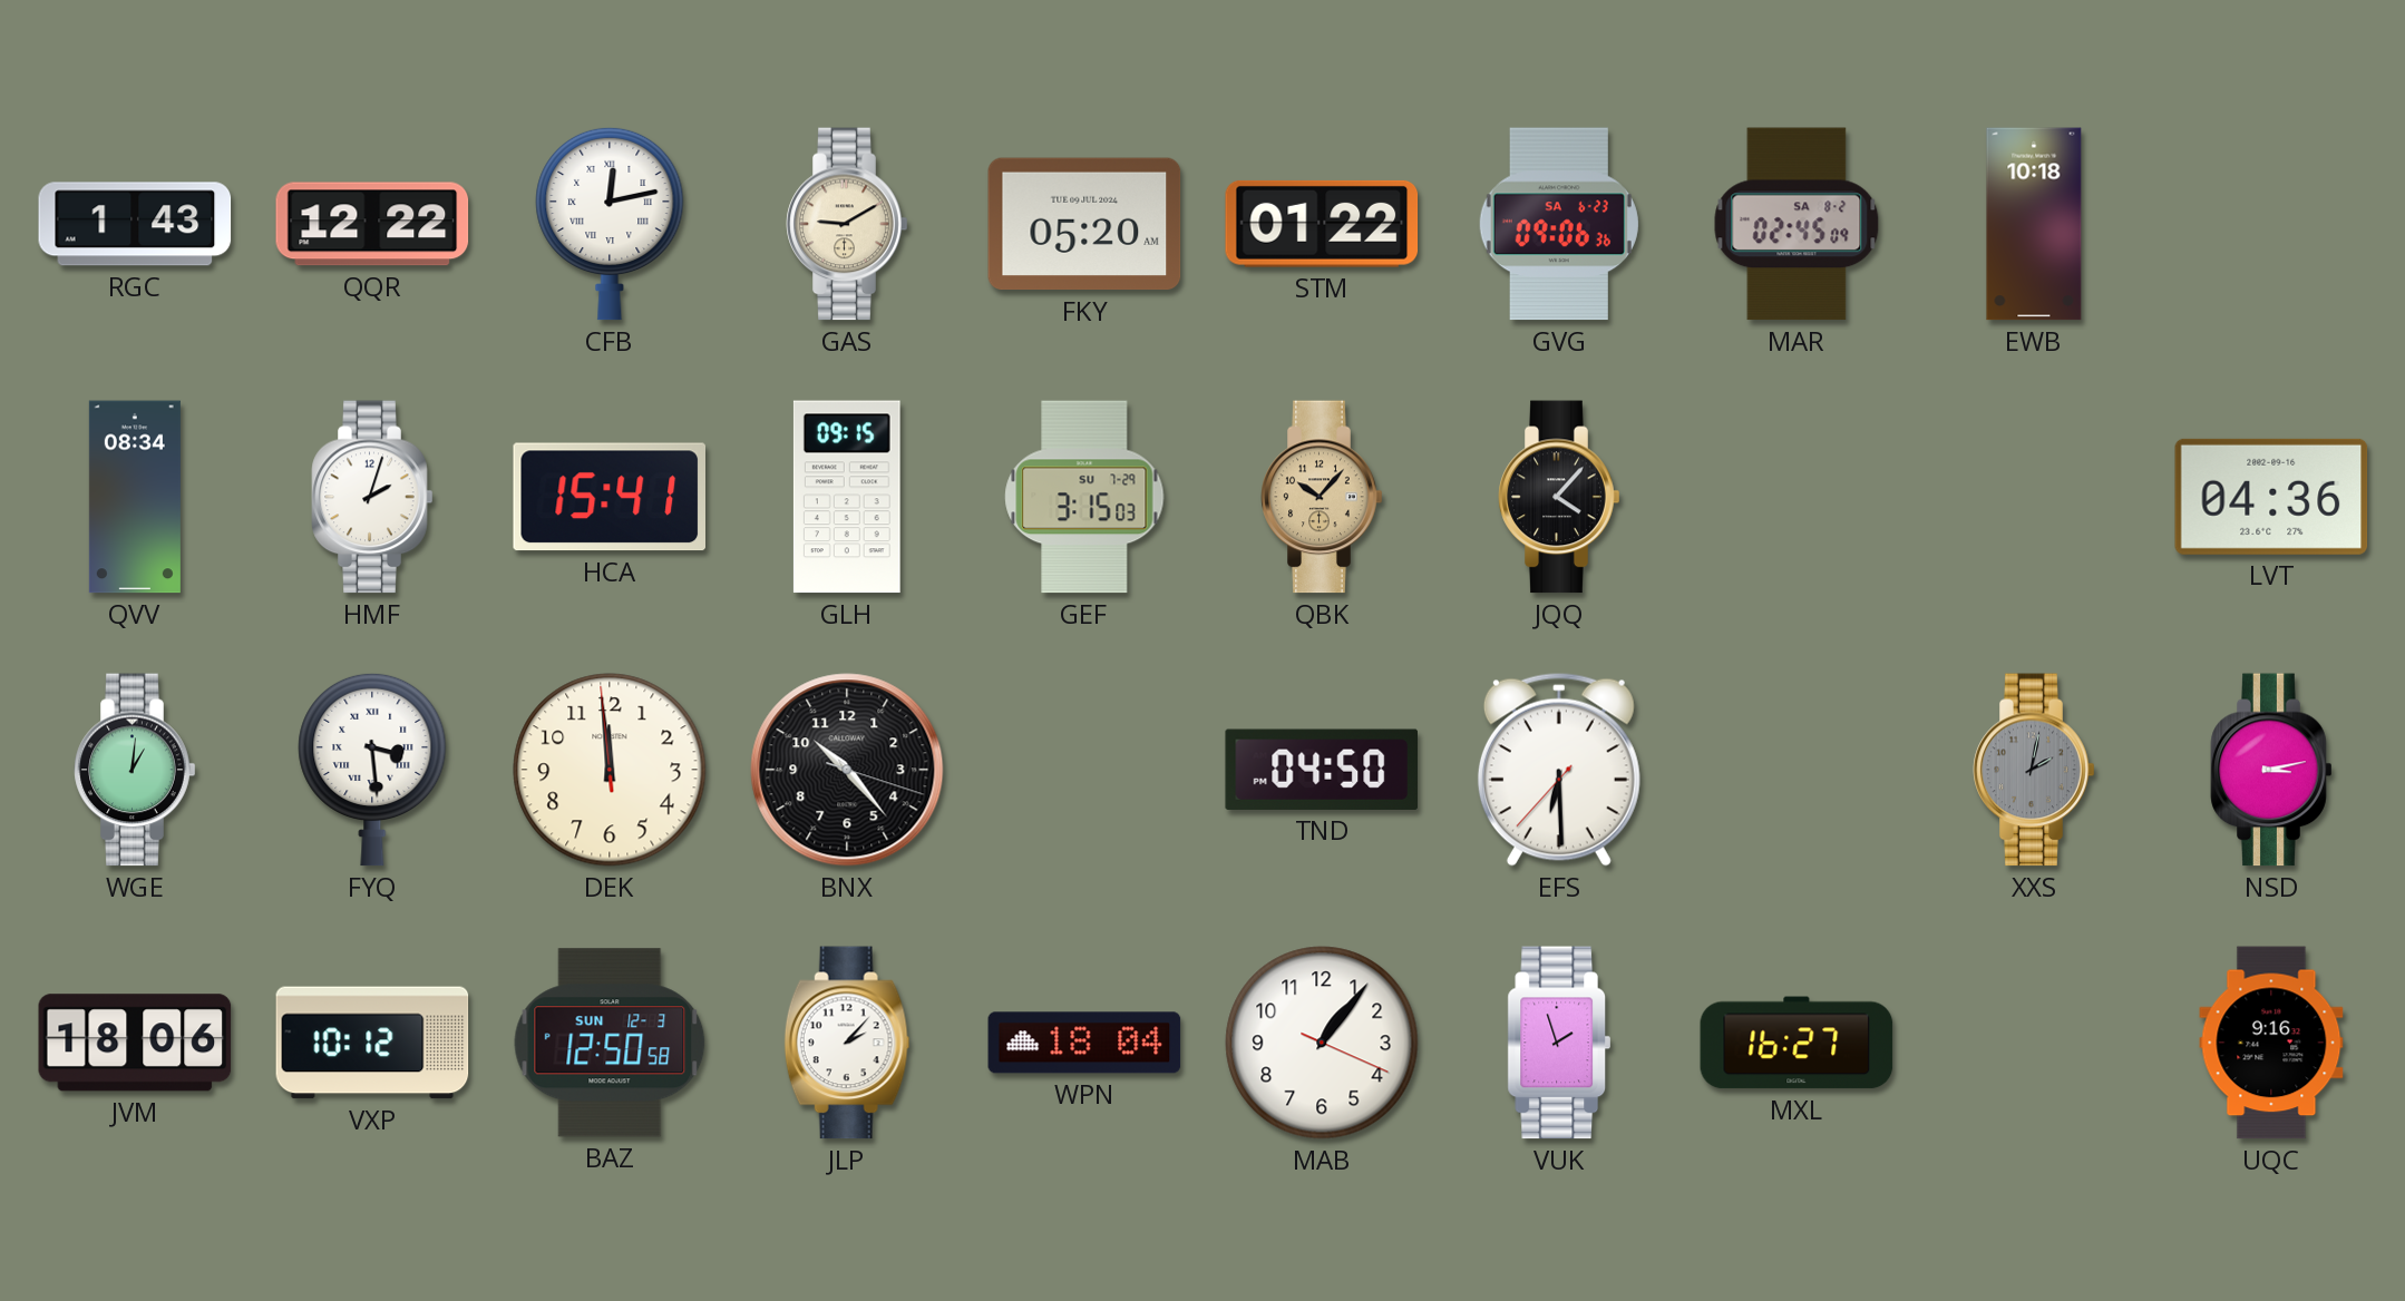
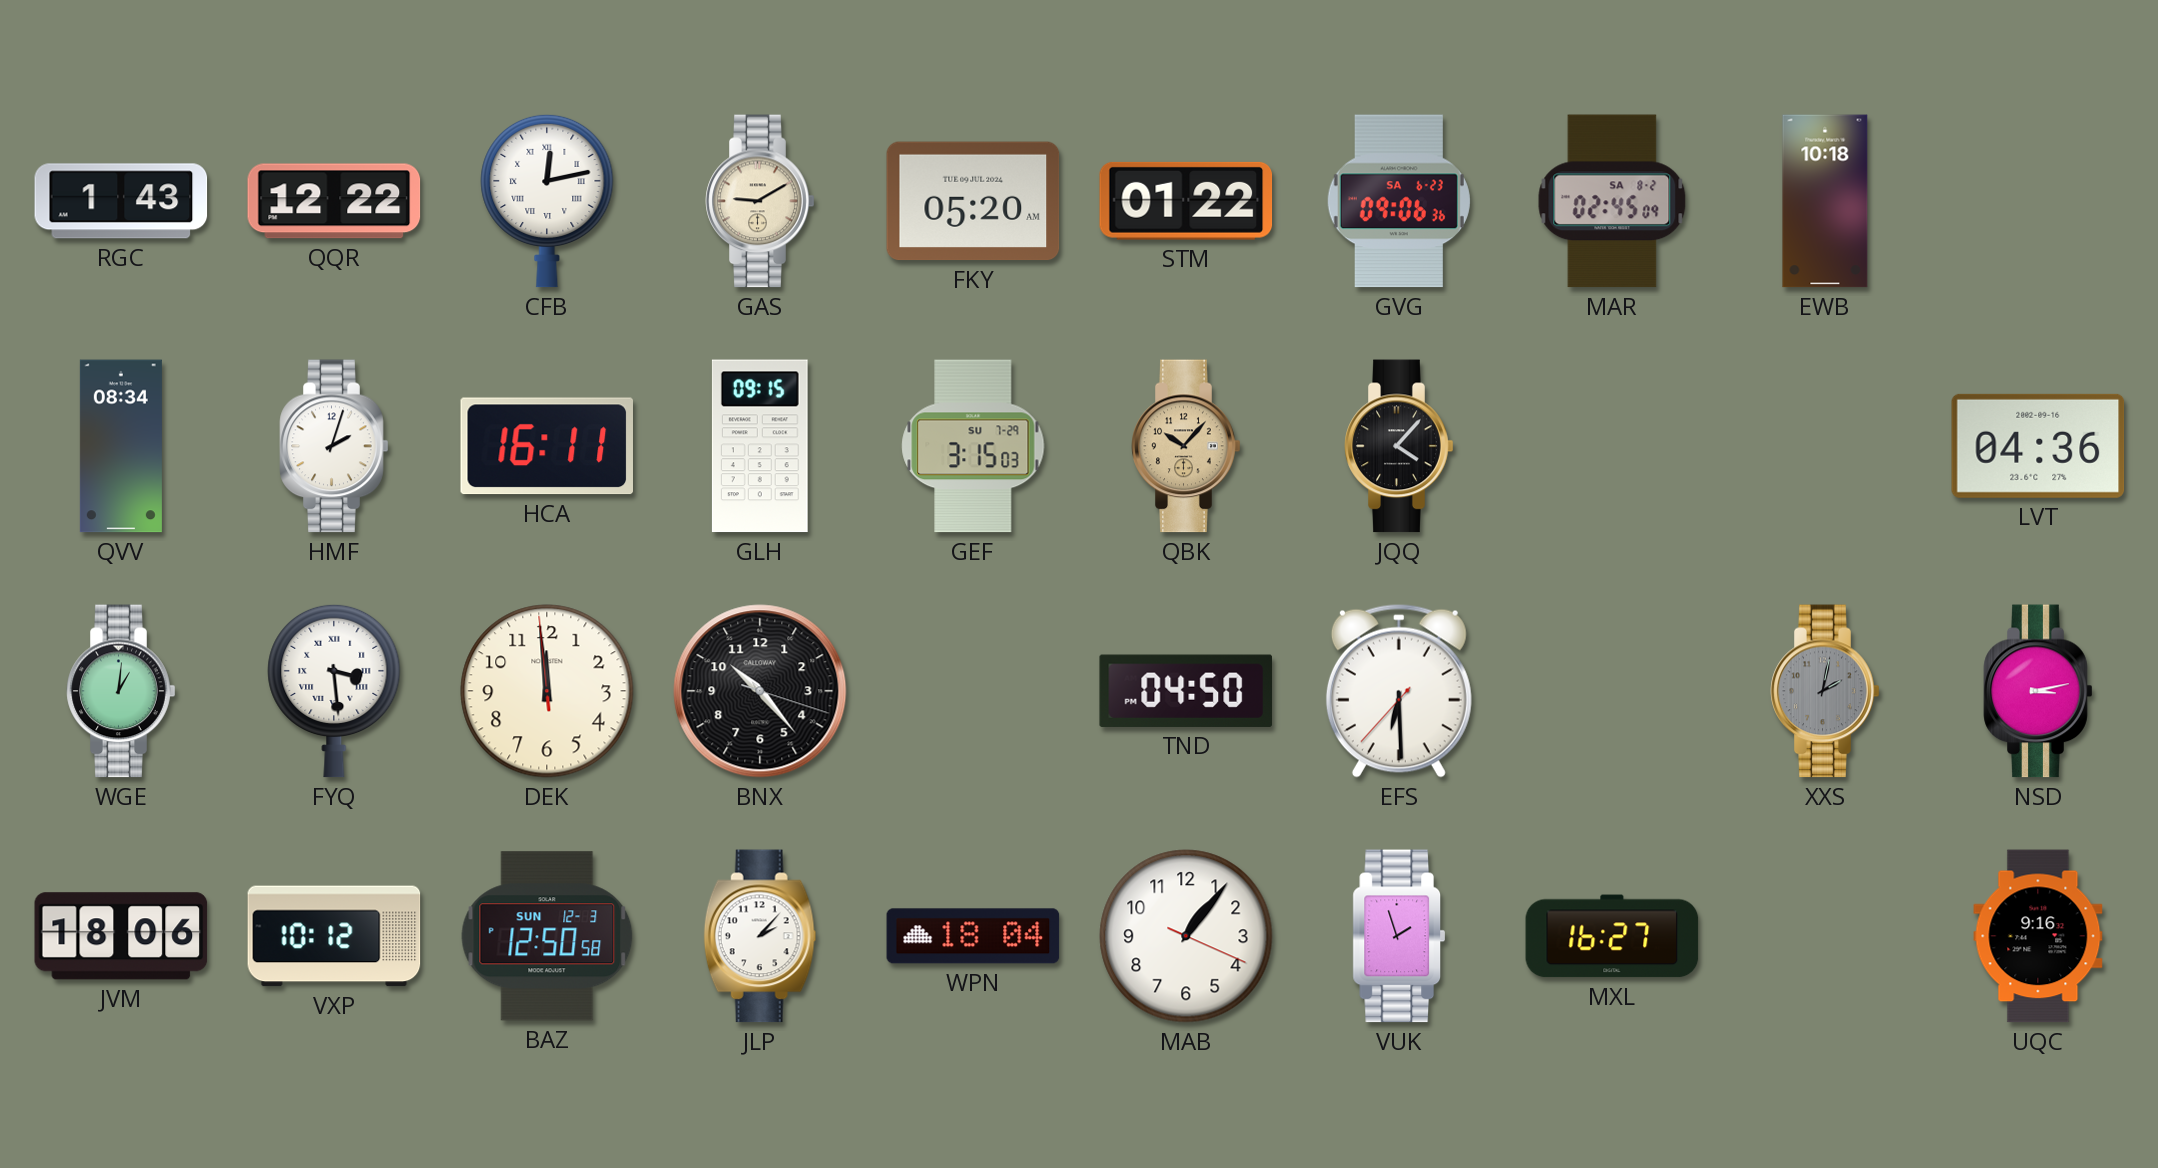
HCA: 15:41 -> 16:11 (546, 446)
